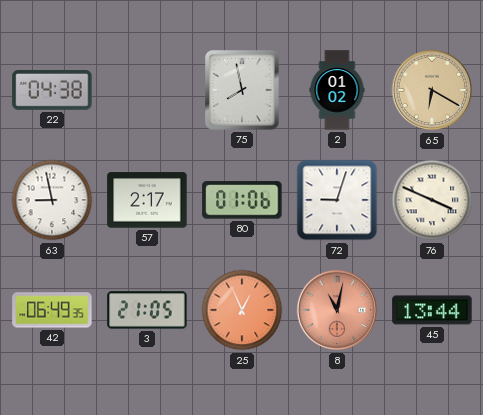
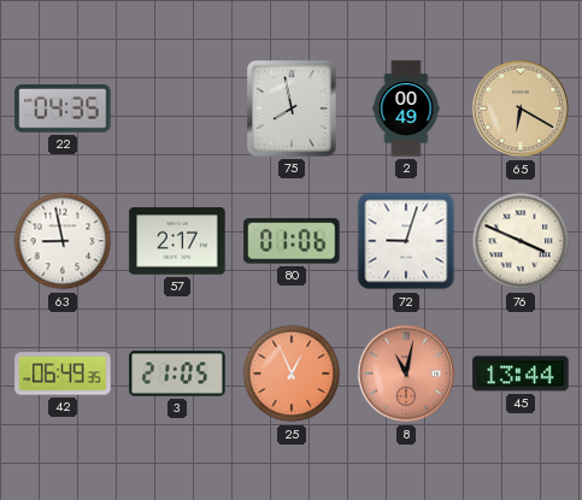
22: 04:38 -> 04:35 (63, 110)
2: 01:02 -> 00:49 (406, 108)
